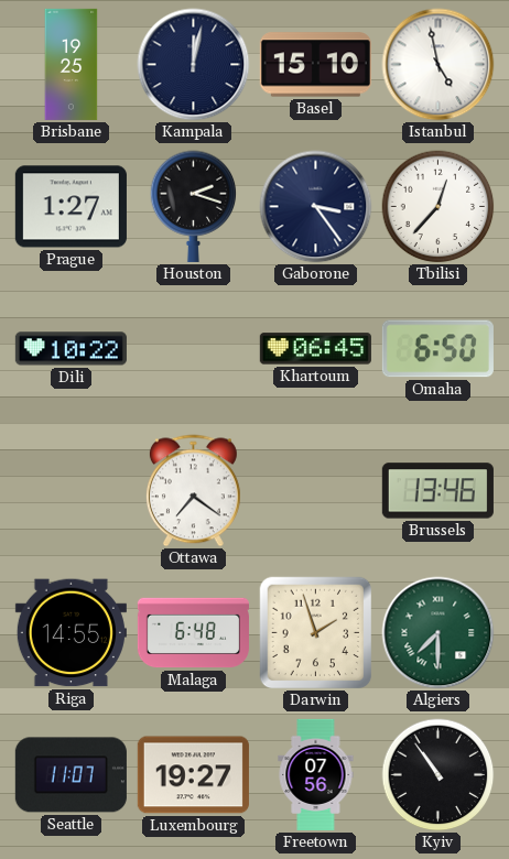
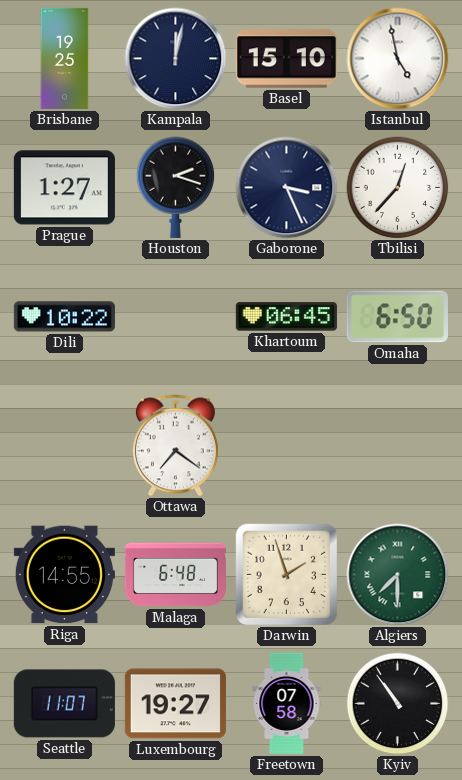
Gaborone: 3:24 -> 3:26 (287, 188)
Brussels: 13:46 -> none (437, 491)
Freetown: 07:56 -> 07:58 (287, 703)
